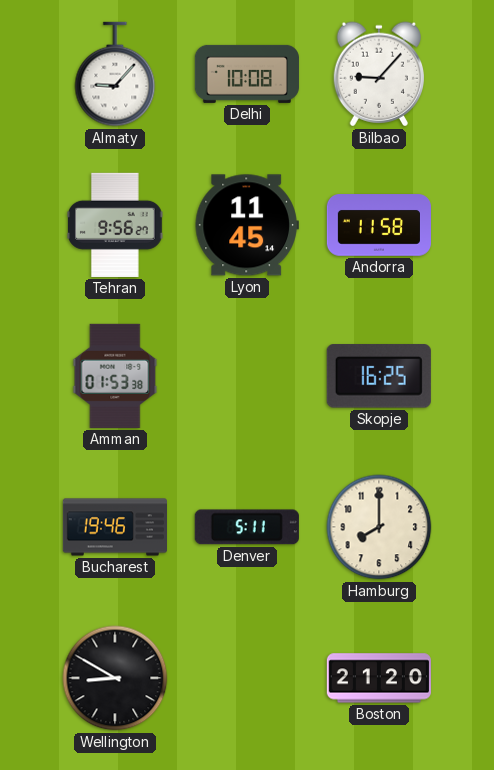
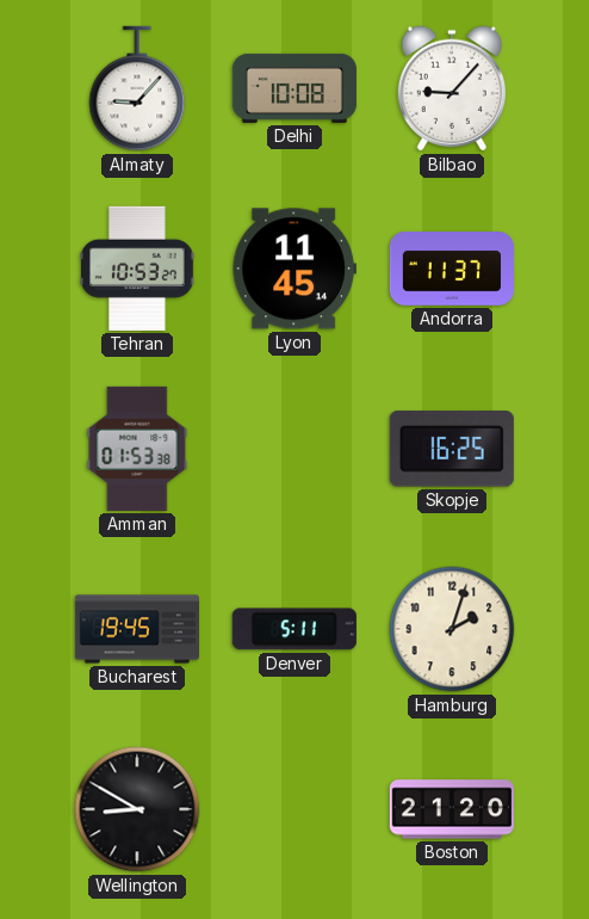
Tehran: 9:56 -> 10:53 (137, 269)
Andorra: 11:58 -> 11:37 (451, 269)
Bucharest: 19:46 -> 19:45 (136, 629)
Hamburg: 8:00 -> 2:03 (452, 629)
